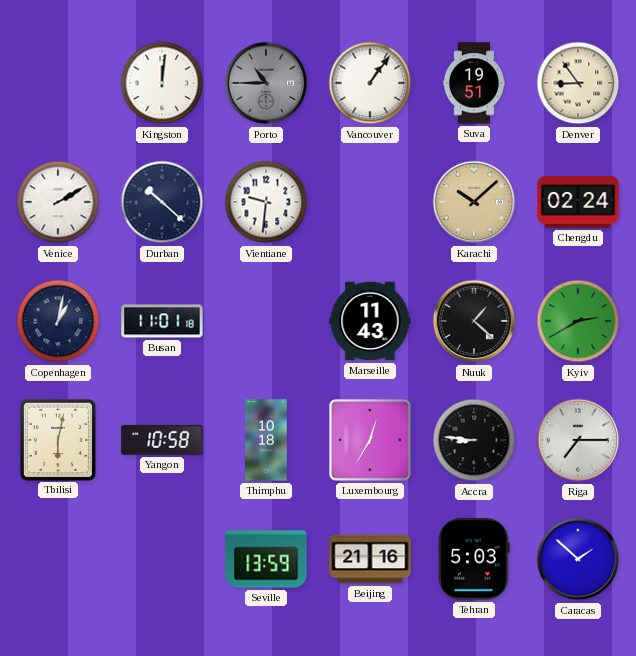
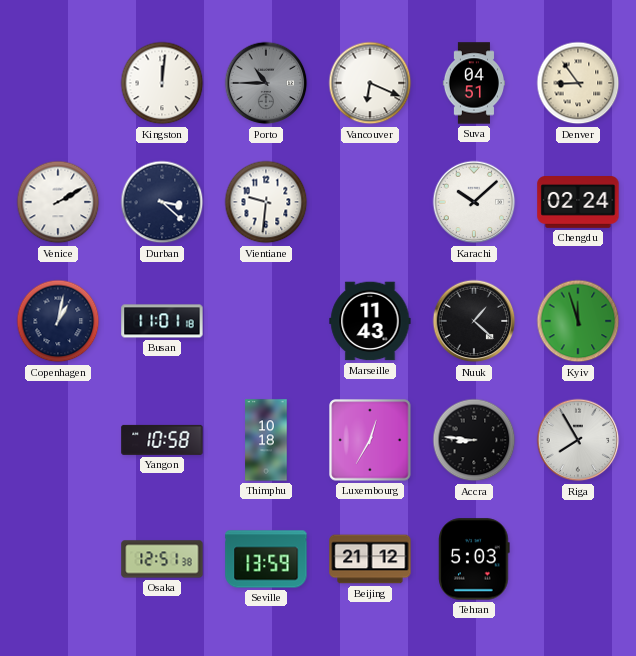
Vancouver: 1:06 -> 6:19 (370, 83)
Suva: 19:51 -> 04:51 (473, 83)
Durban: 10:22 -> 3:22 (162, 202)
Karachi dial: champagne -> white (474, 202)
Kyiv: 2:40 -> 11:57 (578, 321)
Tbilisi: 6:02 -> none (57, 439)
Riga: 7:15 -> 7:55 (578, 440)
Osaka: none -> 12:51 (162, 559)
Beijing: 21:16 -> 21:12 (370, 559)
Caracas: 1:52 -> none (578, 559)
